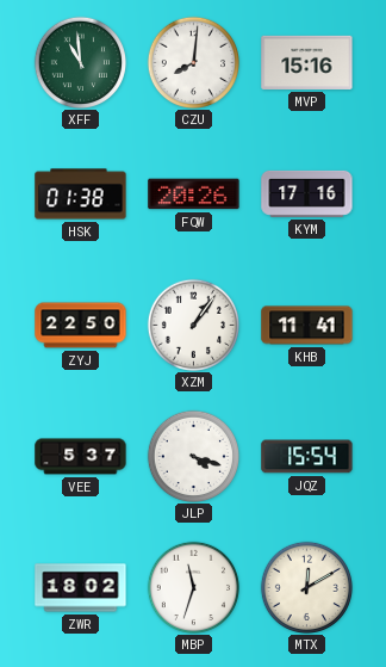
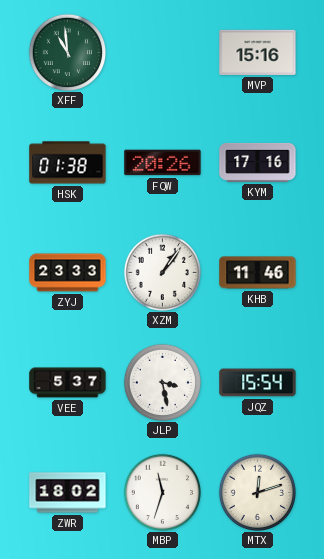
CZU: 8:01 -> none (193, 62)
ZYJ: 22:50 -> 23:33 (68, 273)
KHB: 11:41 -> 11:46 (258, 273)
JLP: 4:18 -> 3:28 (162, 382)
MTX: 12:10 -> 12:12 (257, 492)
